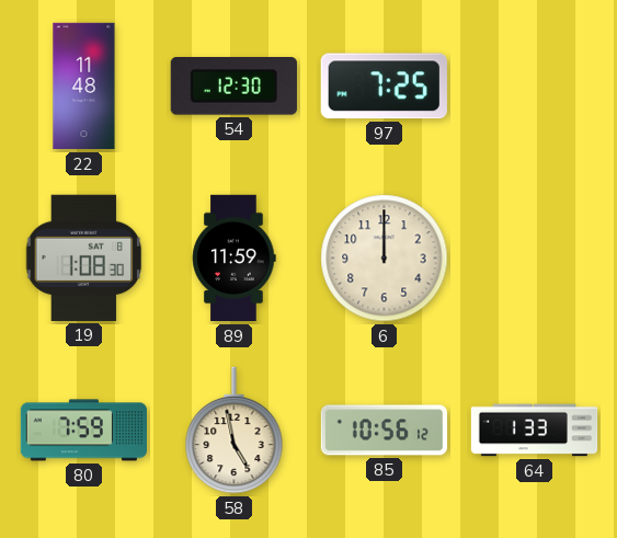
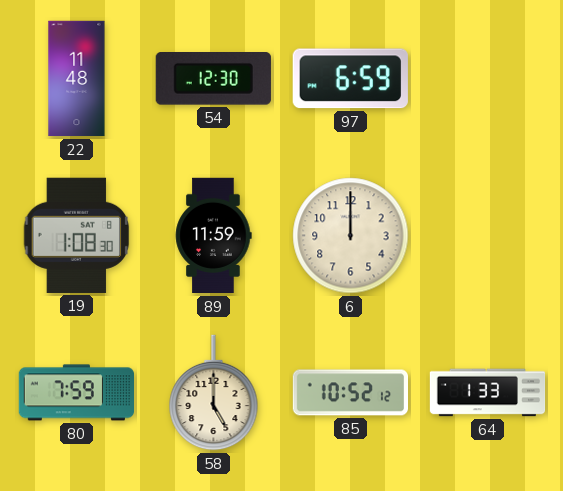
97: 7:25 -> 6:59 (350, 79)
58: 4:58 -> 5:00 (214, 393)
85: 10:56 -> 10:52 (350, 393)
